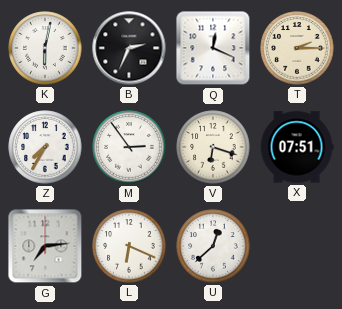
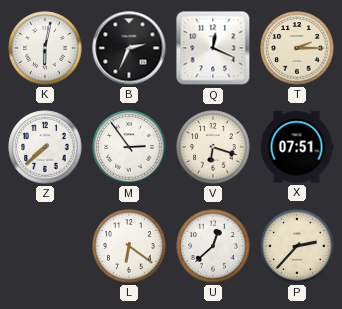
Z: 7:35 -> 7:38 (45, 147)
G: 7:14 -> none (45, 246)
L: 6:19 -> 6:21 (129, 246)
P: none -> 2:37 (297, 246)
